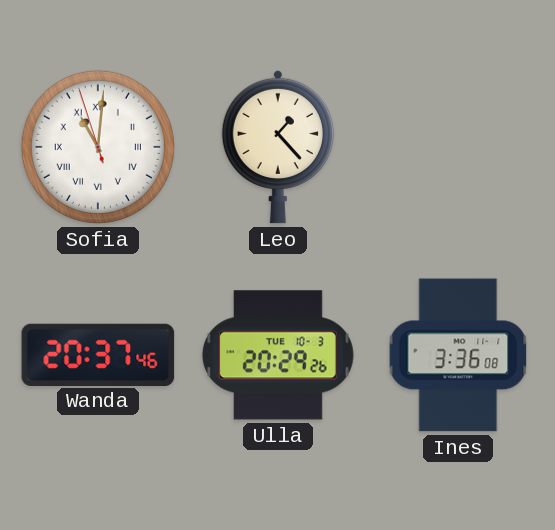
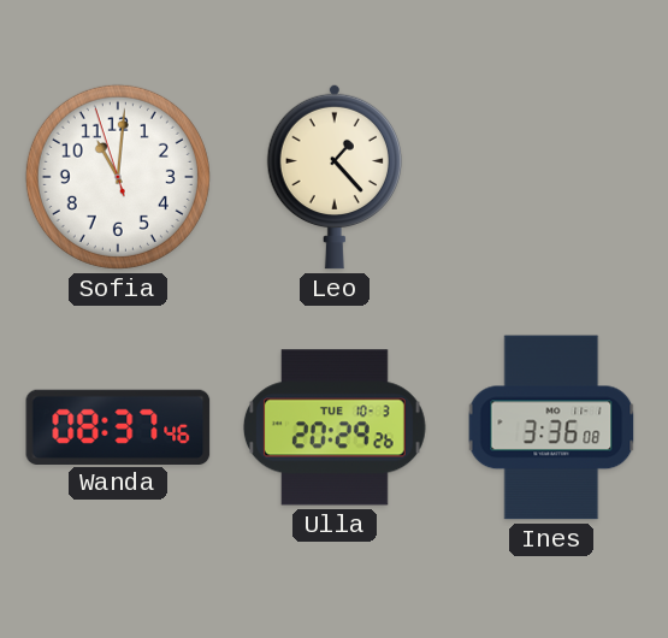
Sofia numerals: Roman -> Arabic (118, 177)
Wanda: 20:37 -> 08:37 (118, 426)
